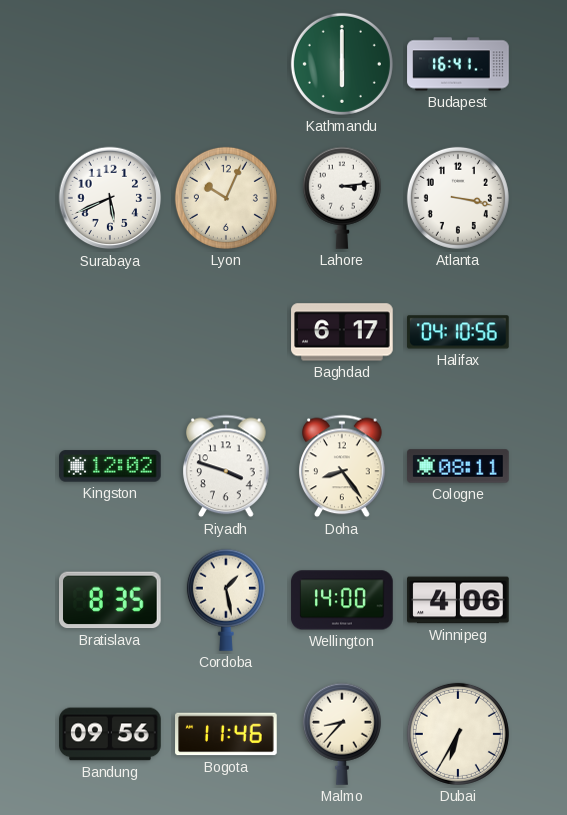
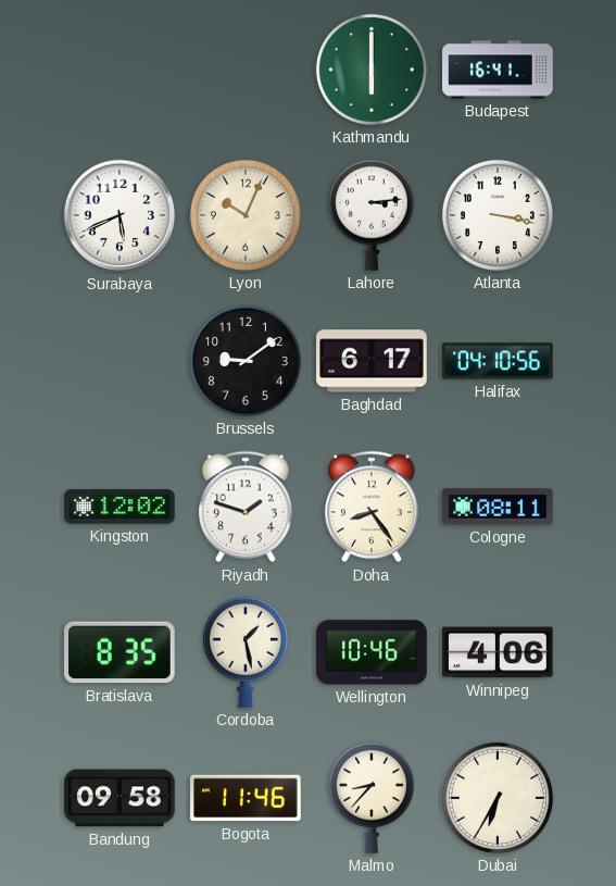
Brussels: none -> 9:09 (246, 361)
Riyadh: 3:48 -> 1:48 (246, 507)
Wellington: 14:00 -> 10:46 (372, 652)
Bandung: 09:56 -> 09:58 (120, 798)
